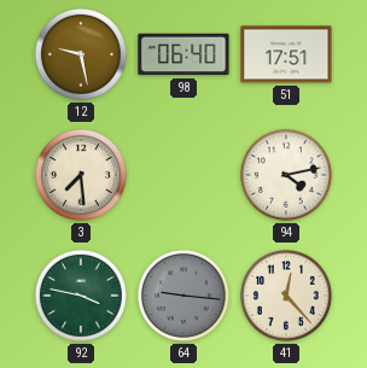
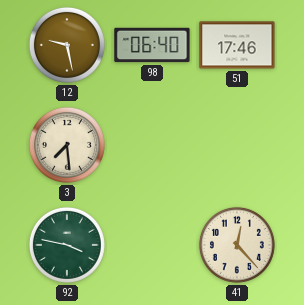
51: 17:51 -> 17:46 (237, 45)
94: 4:13 -> none (286, 175)
64: 9:16 -> none (183, 296)
